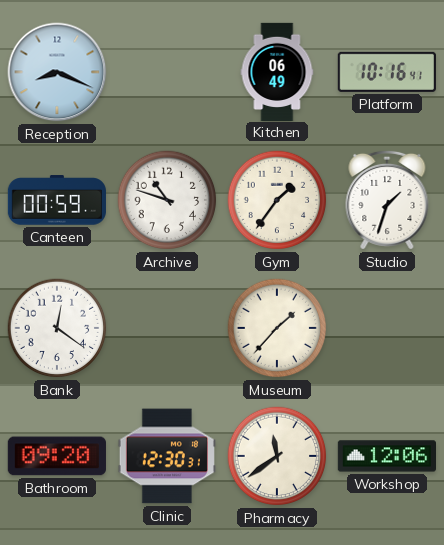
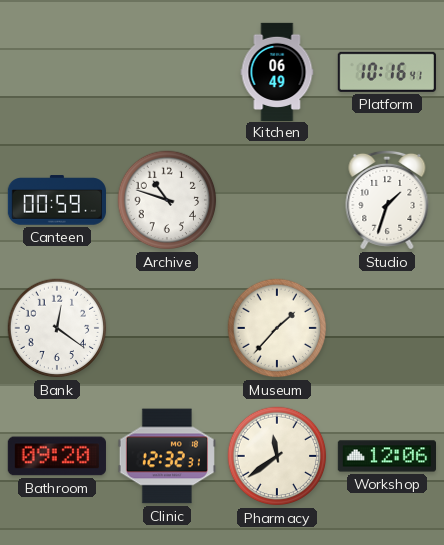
Reception: 8:19 -> none (57, 72)
Gym: 1:36 -> none (277, 200)
Clinic: 12:30 -> 12:32 (167, 456)
